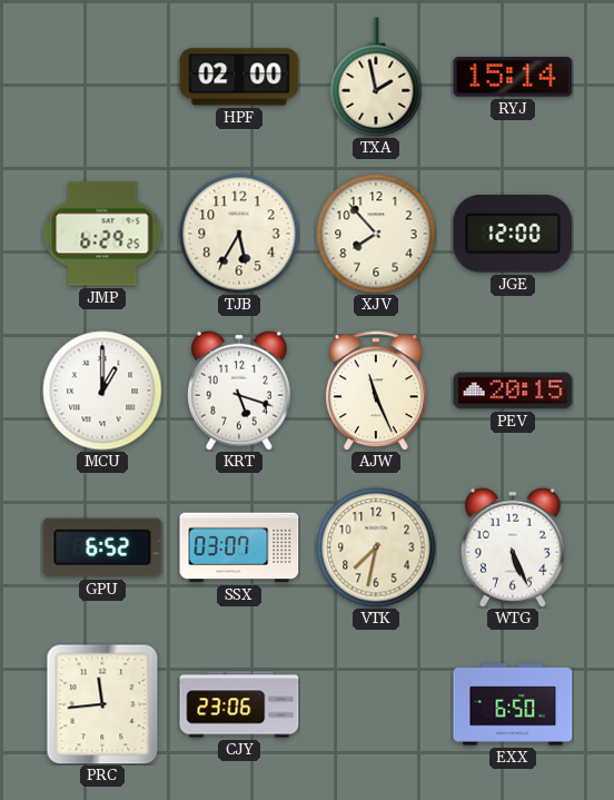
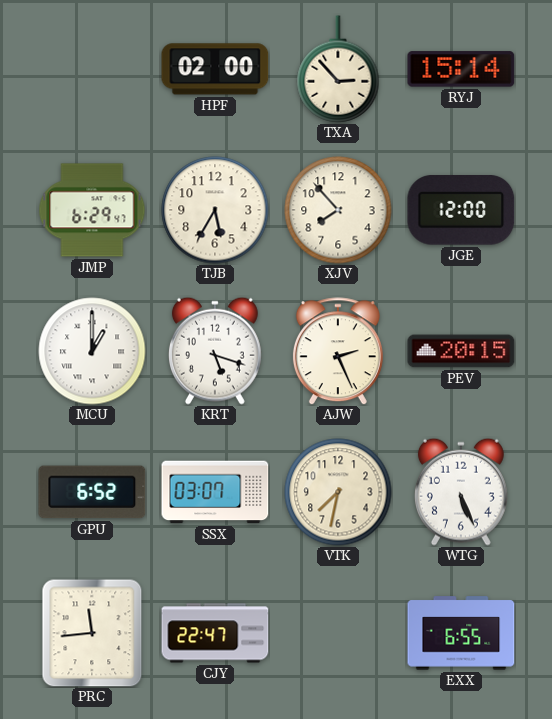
TXA: 1:58 -> 2:53 (338, 69)
JMP: 6:29:25 -> 6:29:47 (92, 210)
AJW: 11:26 -> 2:26 (338, 351)
CJY: 23:06 -> 22:47 (215, 633)
EXX: 6:50 -> 6:55 (461, 633)
